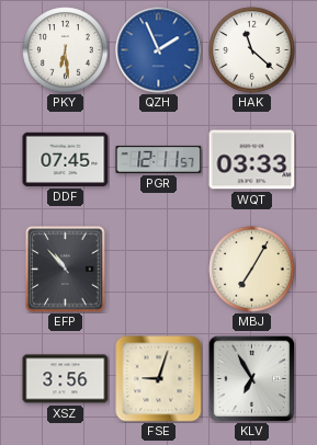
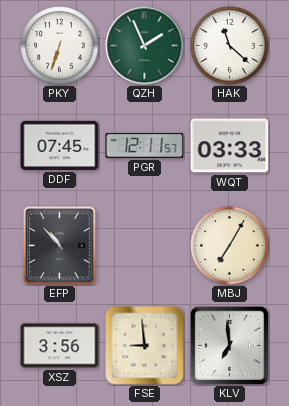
PKY: 6:29 -> 6:33 (60, 46)
QZH dial: blue -> green (145, 46)
FSE: 9:03 -> 8:59 (145, 346)
KLV: 6:55 -> 6:59 (229, 345)
